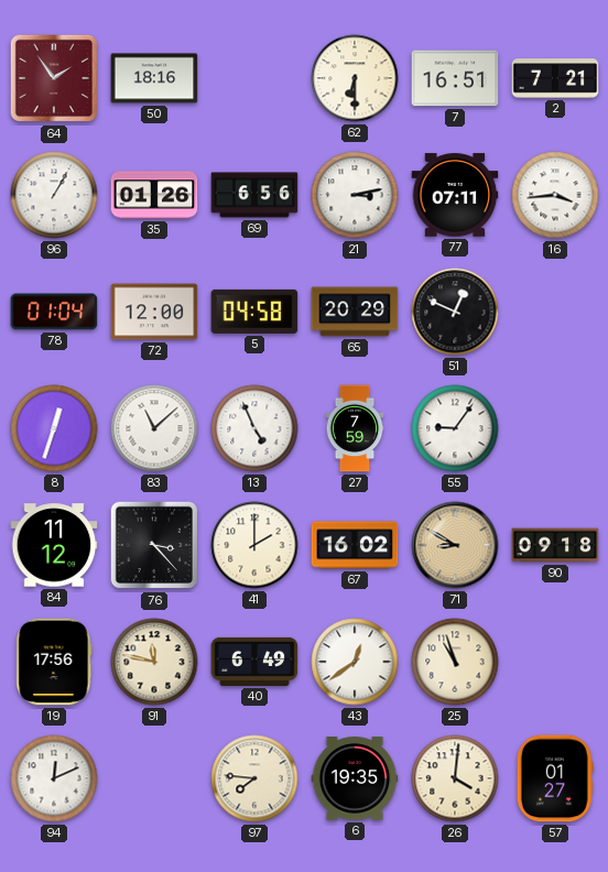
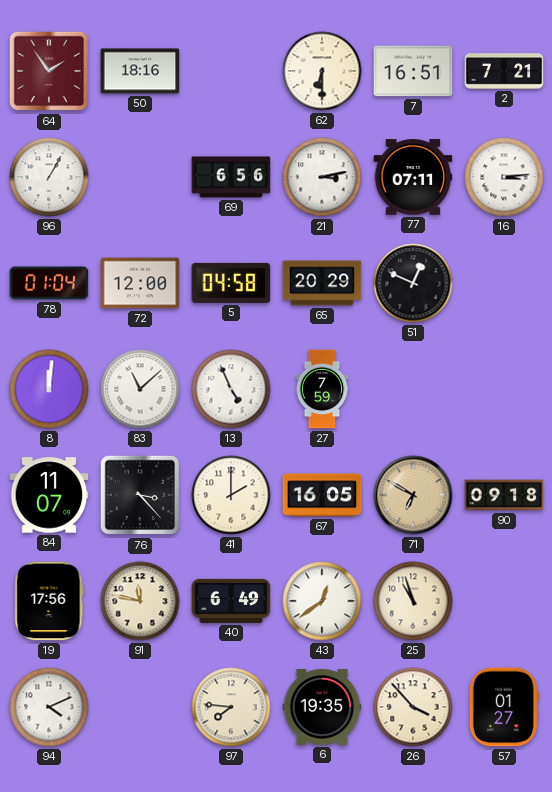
35: 01:26 -> none (154, 195)
16: 3:44 -> 3:14 (504, 177)
8: 12:33 -> 12:01 (49, 389)
55: 9:06 -> none (455, 428)
84: 11:12 -> 11:07 (49, 495)
67: 16:02 -> 16:05 (322, 495)
71: 8:50 -> 6:50 (413, 495)
94: 12:11 -> 4:11 (49, 707)
26: 4:01 -> 3:53 (413, 707)
